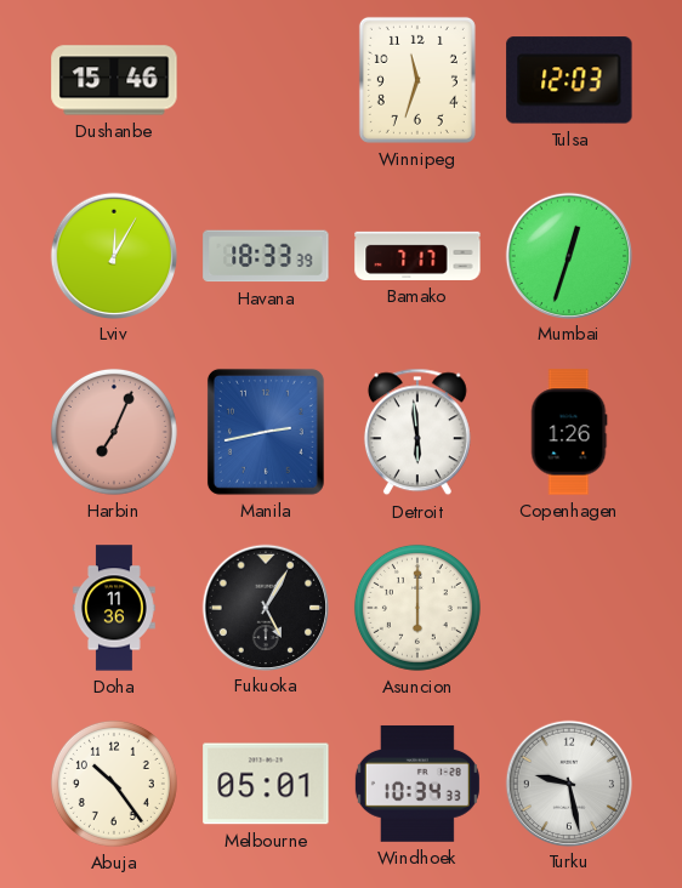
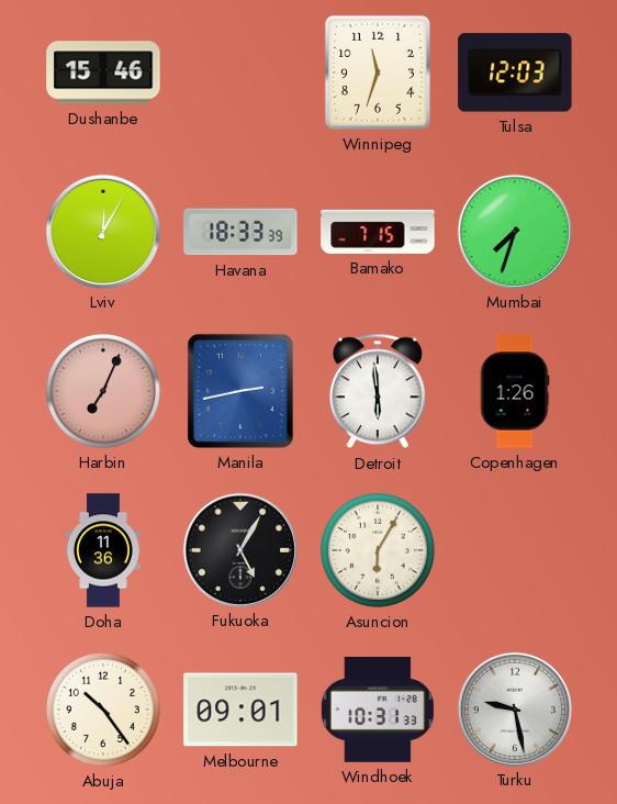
Bamako: 7:17 -> 7:15 (378, 232)
Mumbai: 12:33 -> 7:33 (514, 231)
Asuncion: 6:00 -> 6:05 (378, 550)
Melbourne: 05:01 -> 09:01 (240, 710)
Windhoek: 10:34 -> 10:31 (378, 710)
